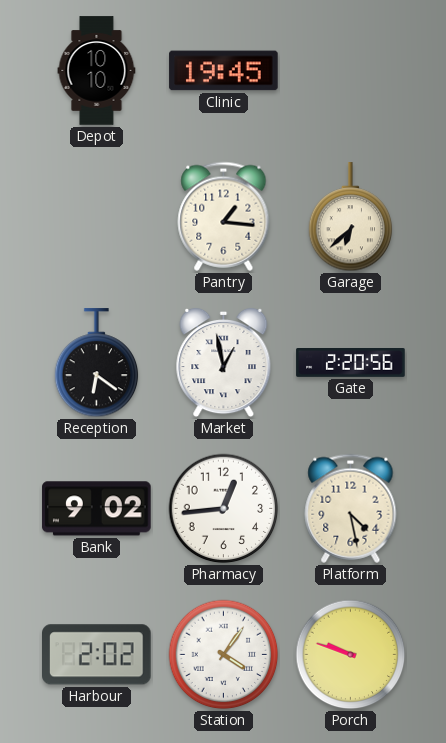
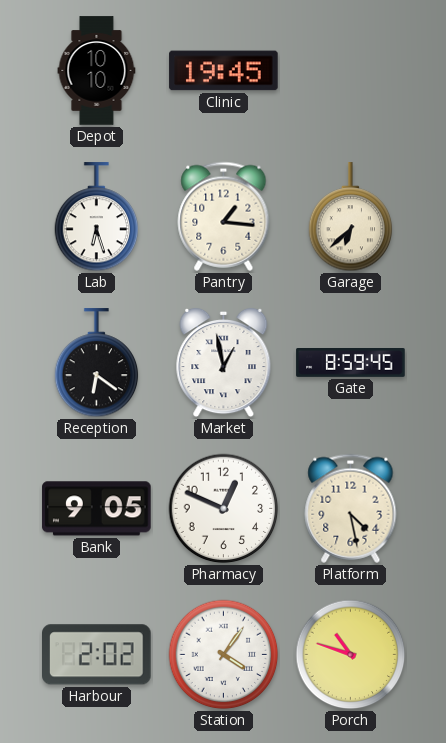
Lab: none -> 6:27 (97, 217)
Gate: 2:20 -> 8:59 (351, 363)
Bank: 9:02 -> 9:05 (97, 509)
Pharmacy: 12:44 -> 12:49 (224, 509)
Porch: 9:48 -> 10:48 (351, 655)
